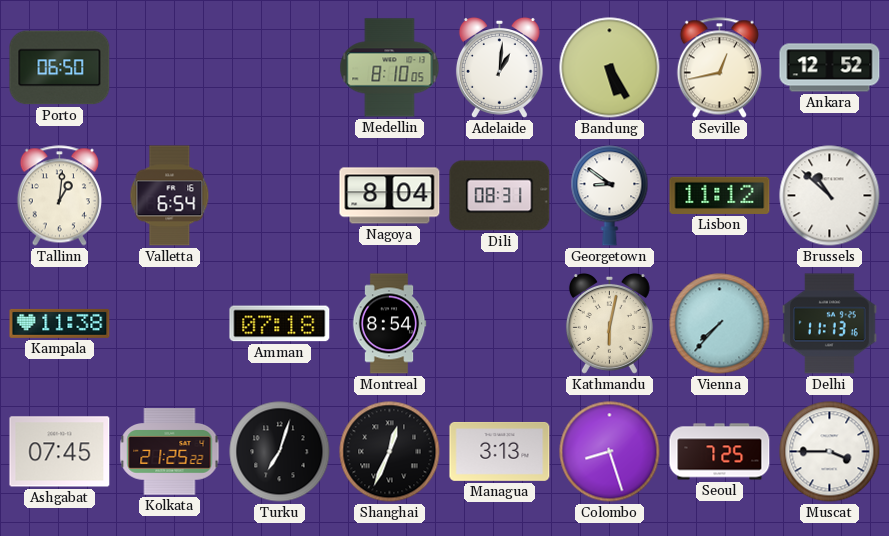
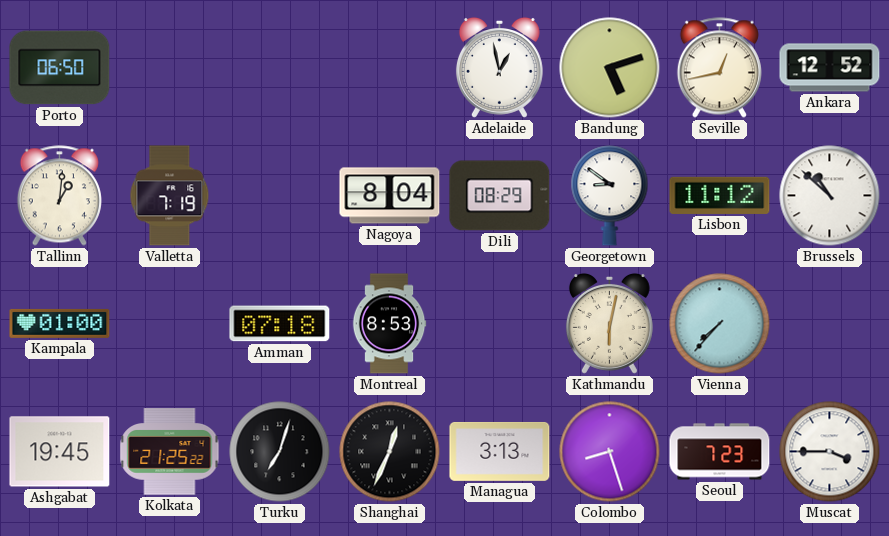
Medellin: 8:10 -> none (390, 68)
Adelaide: 1:01 -> 12:58 (499, 67)
Bandung: 5:25 -> 5:12 (610, 68)
Valletta: 6:54 -> 7:19 (170, 196)
Dili: 08:31 -> 08:29 (500, 196)
Kampala: 11:38 -> 01:00 (60, 323)
Montreal: 8:54 -> 8:53 (389, 324)
Delhi: 11:13 -> none (830, 324)
Ashgabat: 07:45 -> 19:45 (60, 452)
Seoul: 7:25 -> 7:23 (720, 452)
